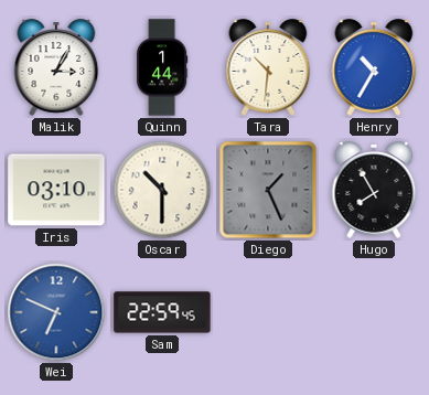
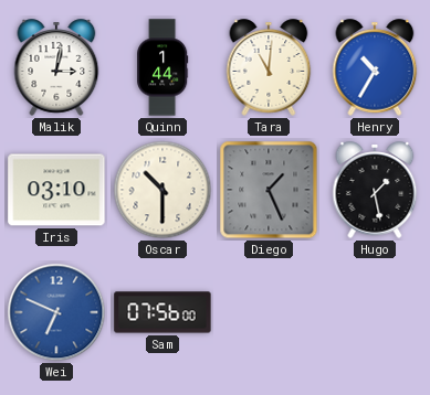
Malik: 3:05 -> 3:02 (56, 67)
Tara: 10:31 -> 11:01 (269, 67)
Hugo: 7:55 -> 1:28 (375, 190)
Sam: 22:59 -> 07:56 (162, 312)
